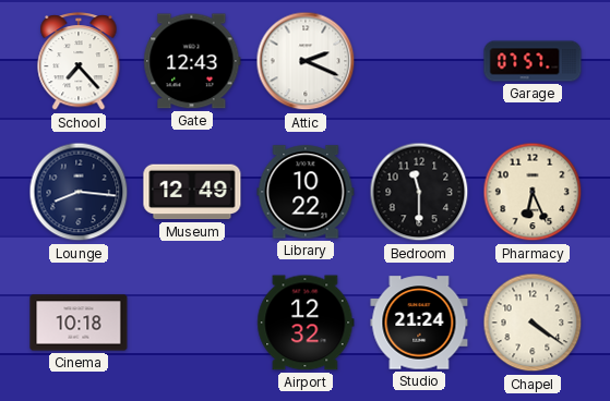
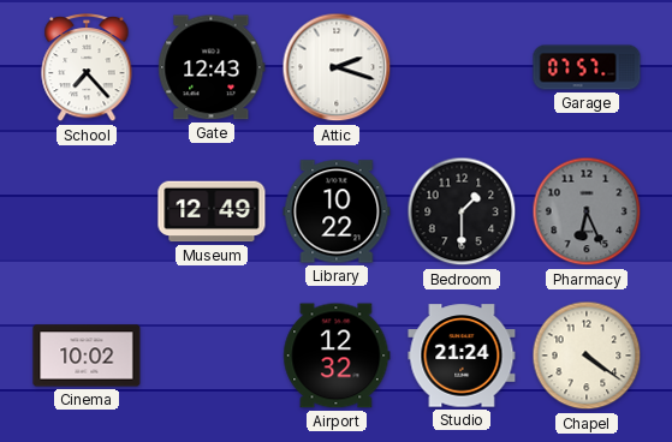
Attic: 2:19 -> 2:18 (337, 67)
Lounge: 8:16 -> none (79, 192)
Bedroom: 11:30 -> 1:30 (462, 211)
Pharmacy dial: cream -> grey (587, 211)
Cinema: 10:18 -> 10:02 (87, 356)
